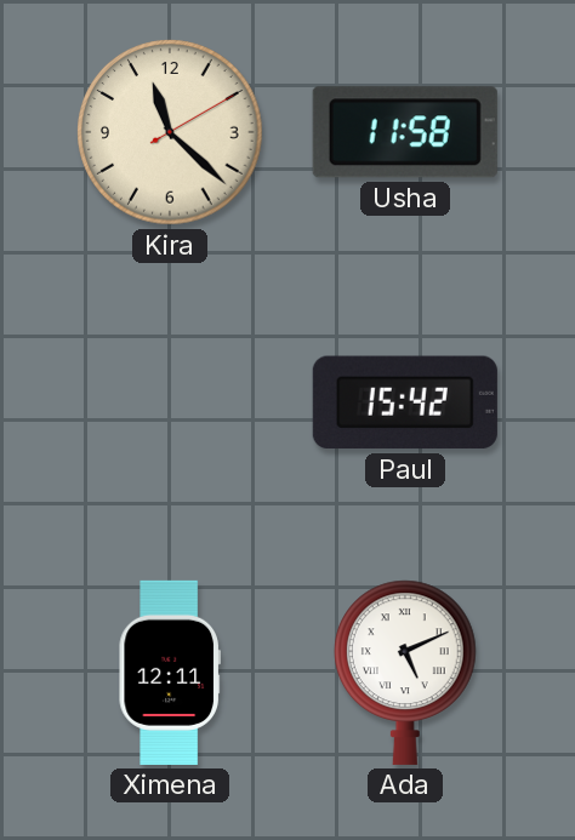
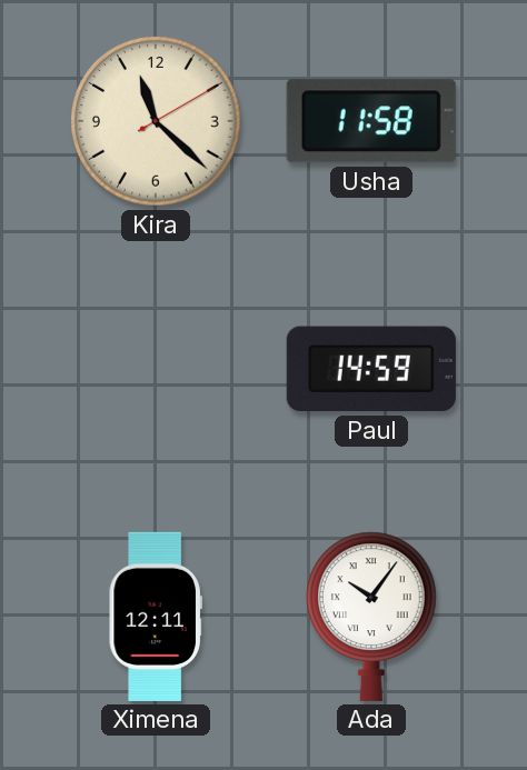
Paul: 15:42 -> 14:59 (371, 369)
Ada: 5:11 -> 10:06 (372, 617)
